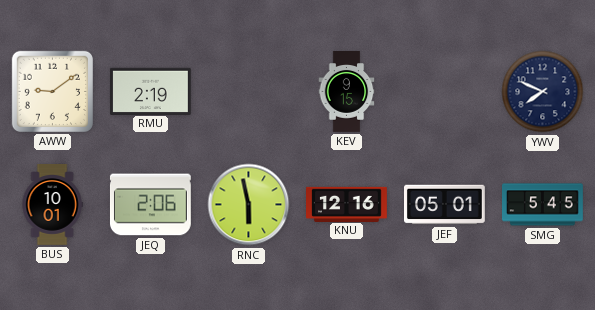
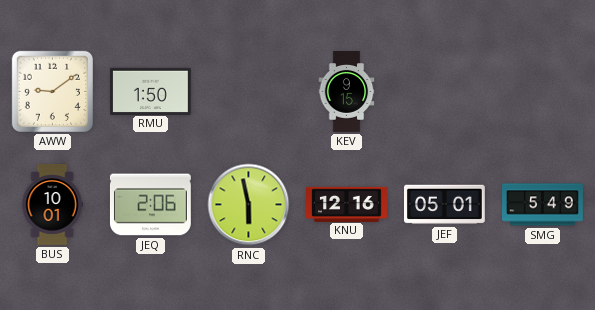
RMU: 2:19 -> 1:50 (151, 91)
YWV: 7:49 -> none (543, 92)
SMG: 5:45 -> 5:49 (543, 205)
